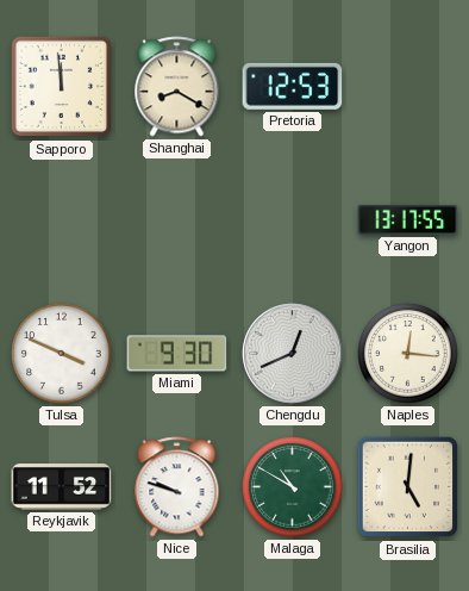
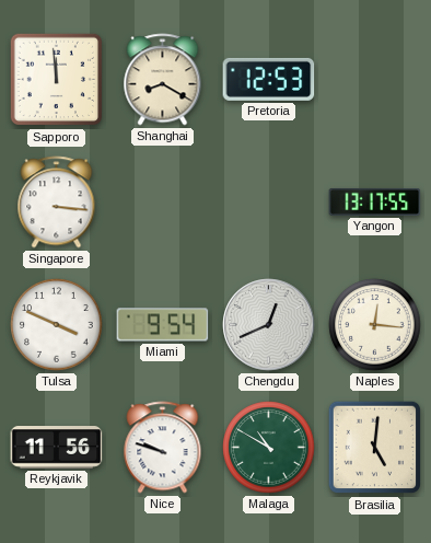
Singapore: none -> 3:16 (57, 203)
Miami: 9:30 -> 9:54 (163, 325)
Reykjavik: 11:52 -> 11:56 (57, 448)
